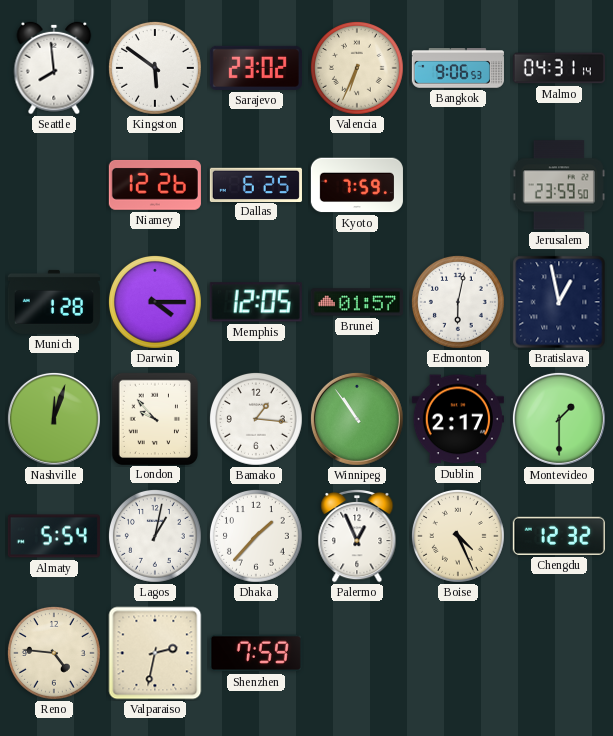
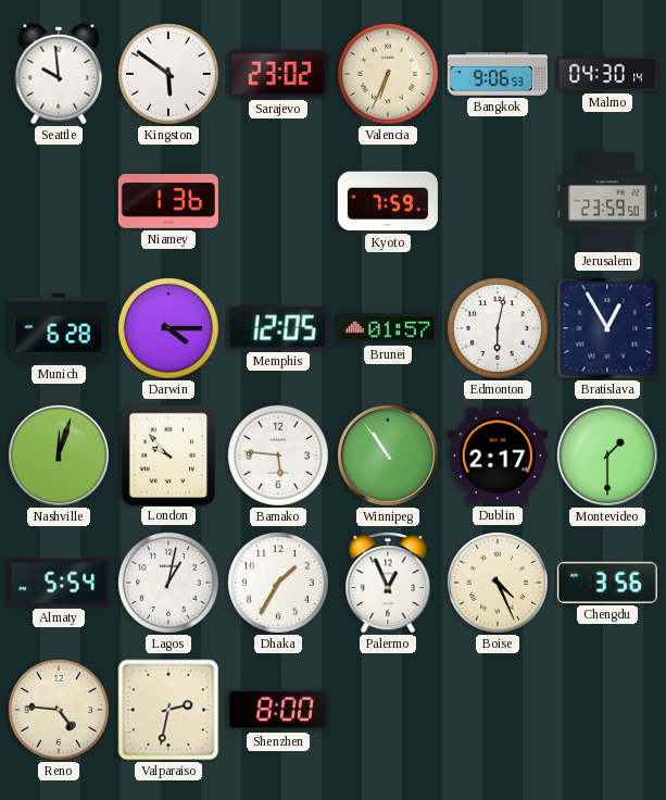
Seattle: 7:59 -> 9:59 (59, 74)
Malmo: 04:31 -> 04:30 (607, 74)
Niamey: 12:26 -> 1:36 (168, 201)
Dallas: 6:25 -> none (256, 184)
Munich: 1:28 -> 6:28 (59, 328)
Bratislava: 12:58 -> 12:55 (607, 328)
Bamako: 1:16 -> 5:46 (278, 455)
Dhaka: 1:37 -> 1:35 (278, 583)
Chengdu: 12:32 -> 3:56 (607, 583)
Shenzhen: 7:59 -> 8:00 (278, 710)
